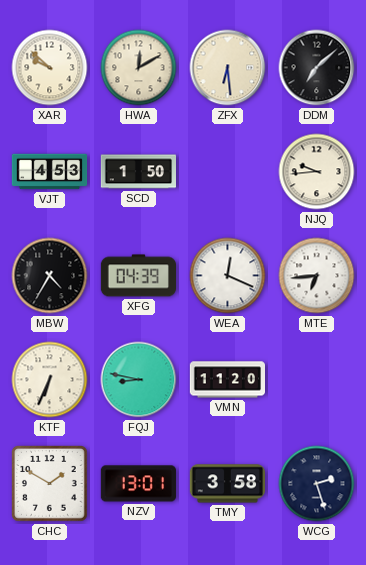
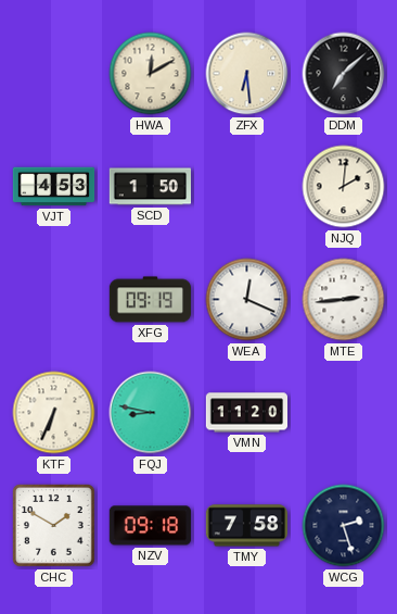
XAR: 9:52 -> none (50, 68)
NJQ: 9:44 -> 2:01 (344, 187)
MBW: 4:35 -> none (50, 276)
XFG: 04:39 -> 09:19 (150, 300)
MTE: 6:44 -> 2:44 (344, 300)
NZV: 13:01 -> 09:18 (150, 526)
TMY: 3:58 -> 7:58 (246, 526)
